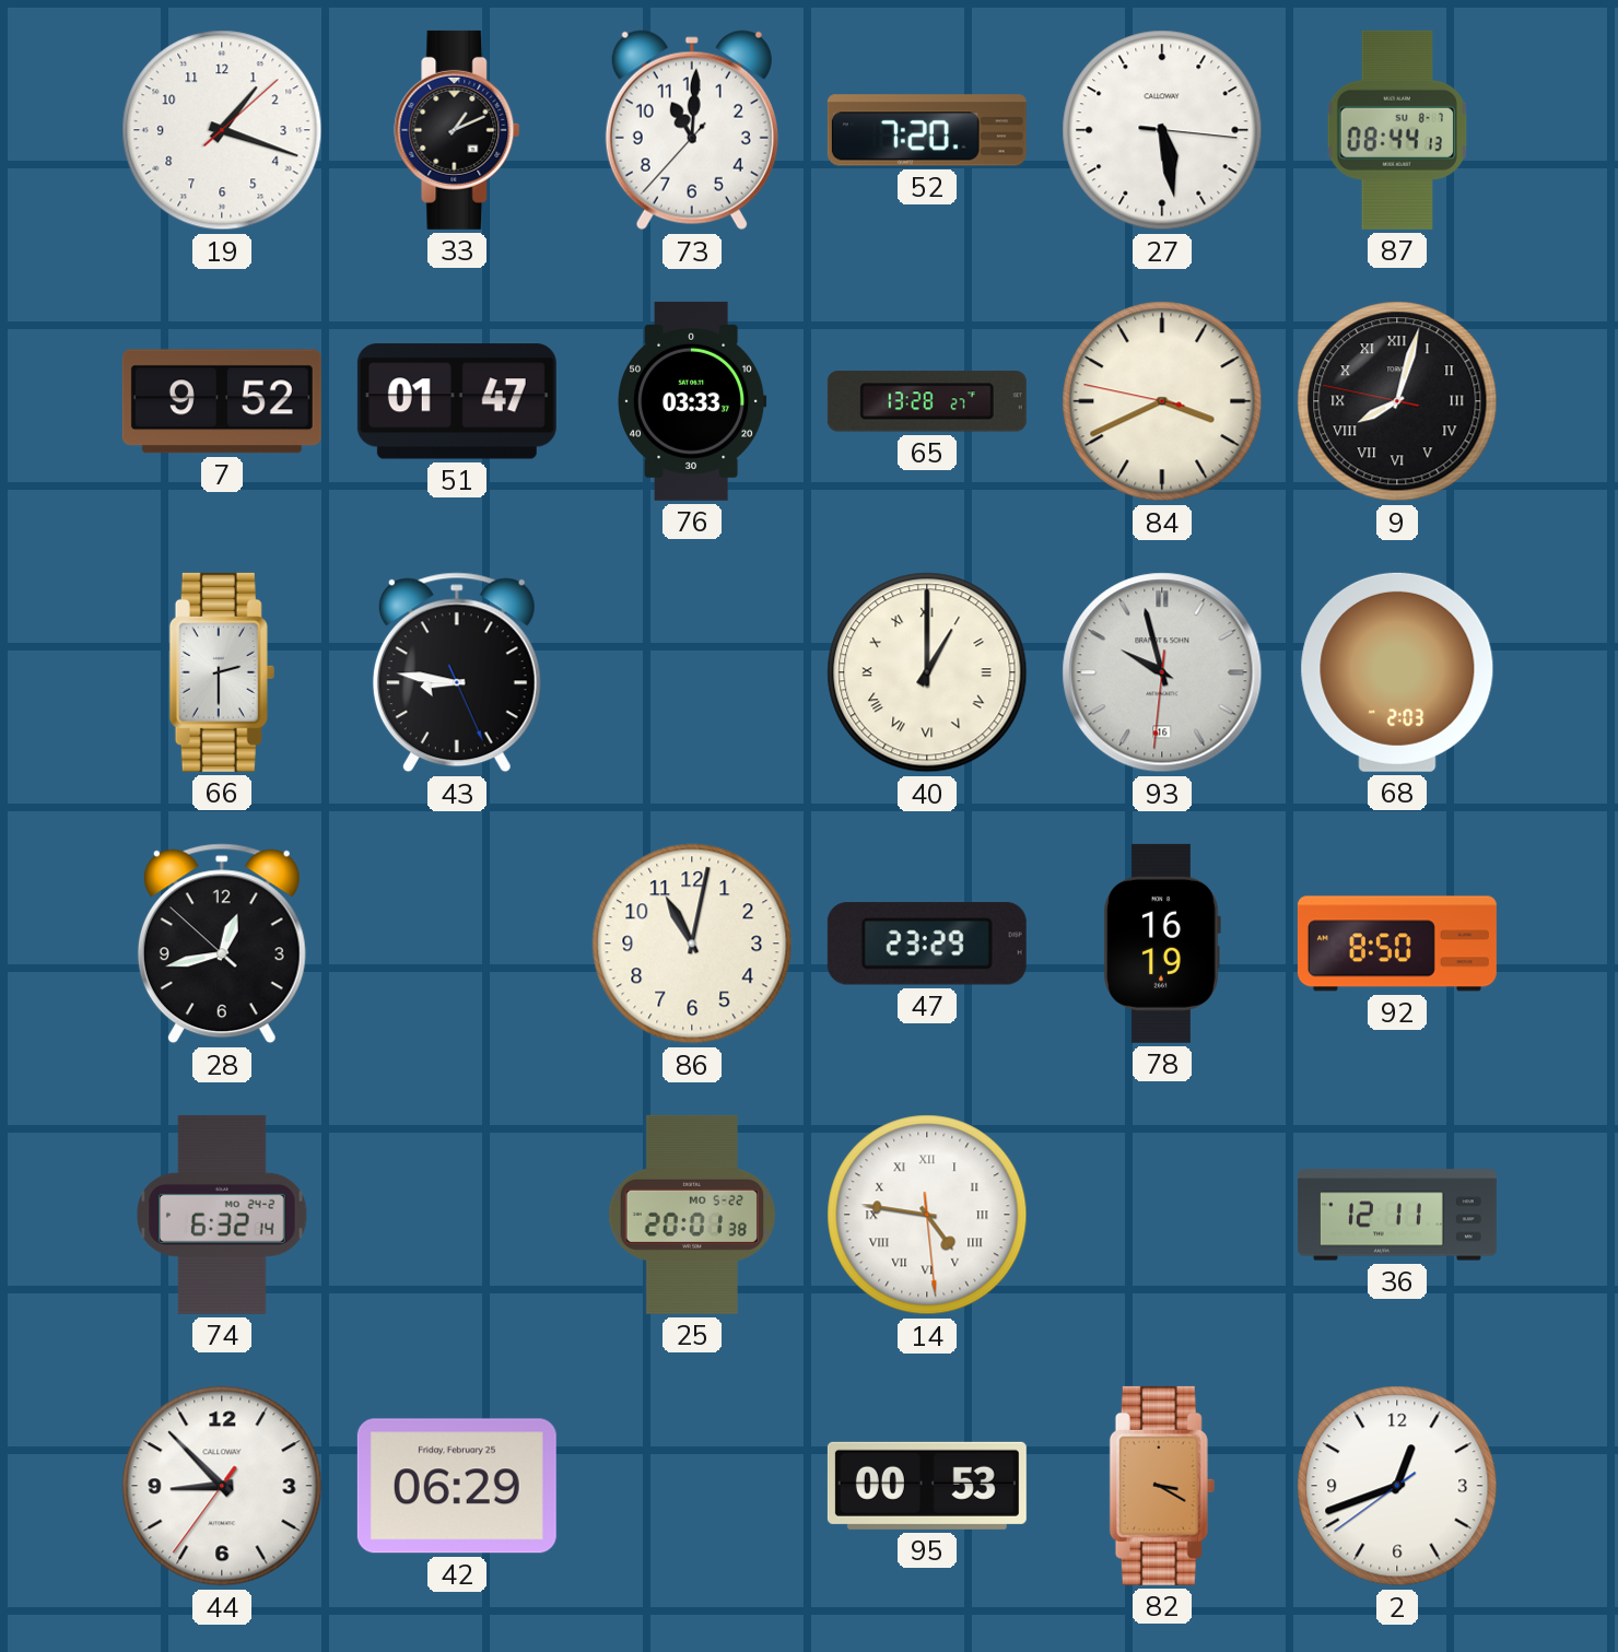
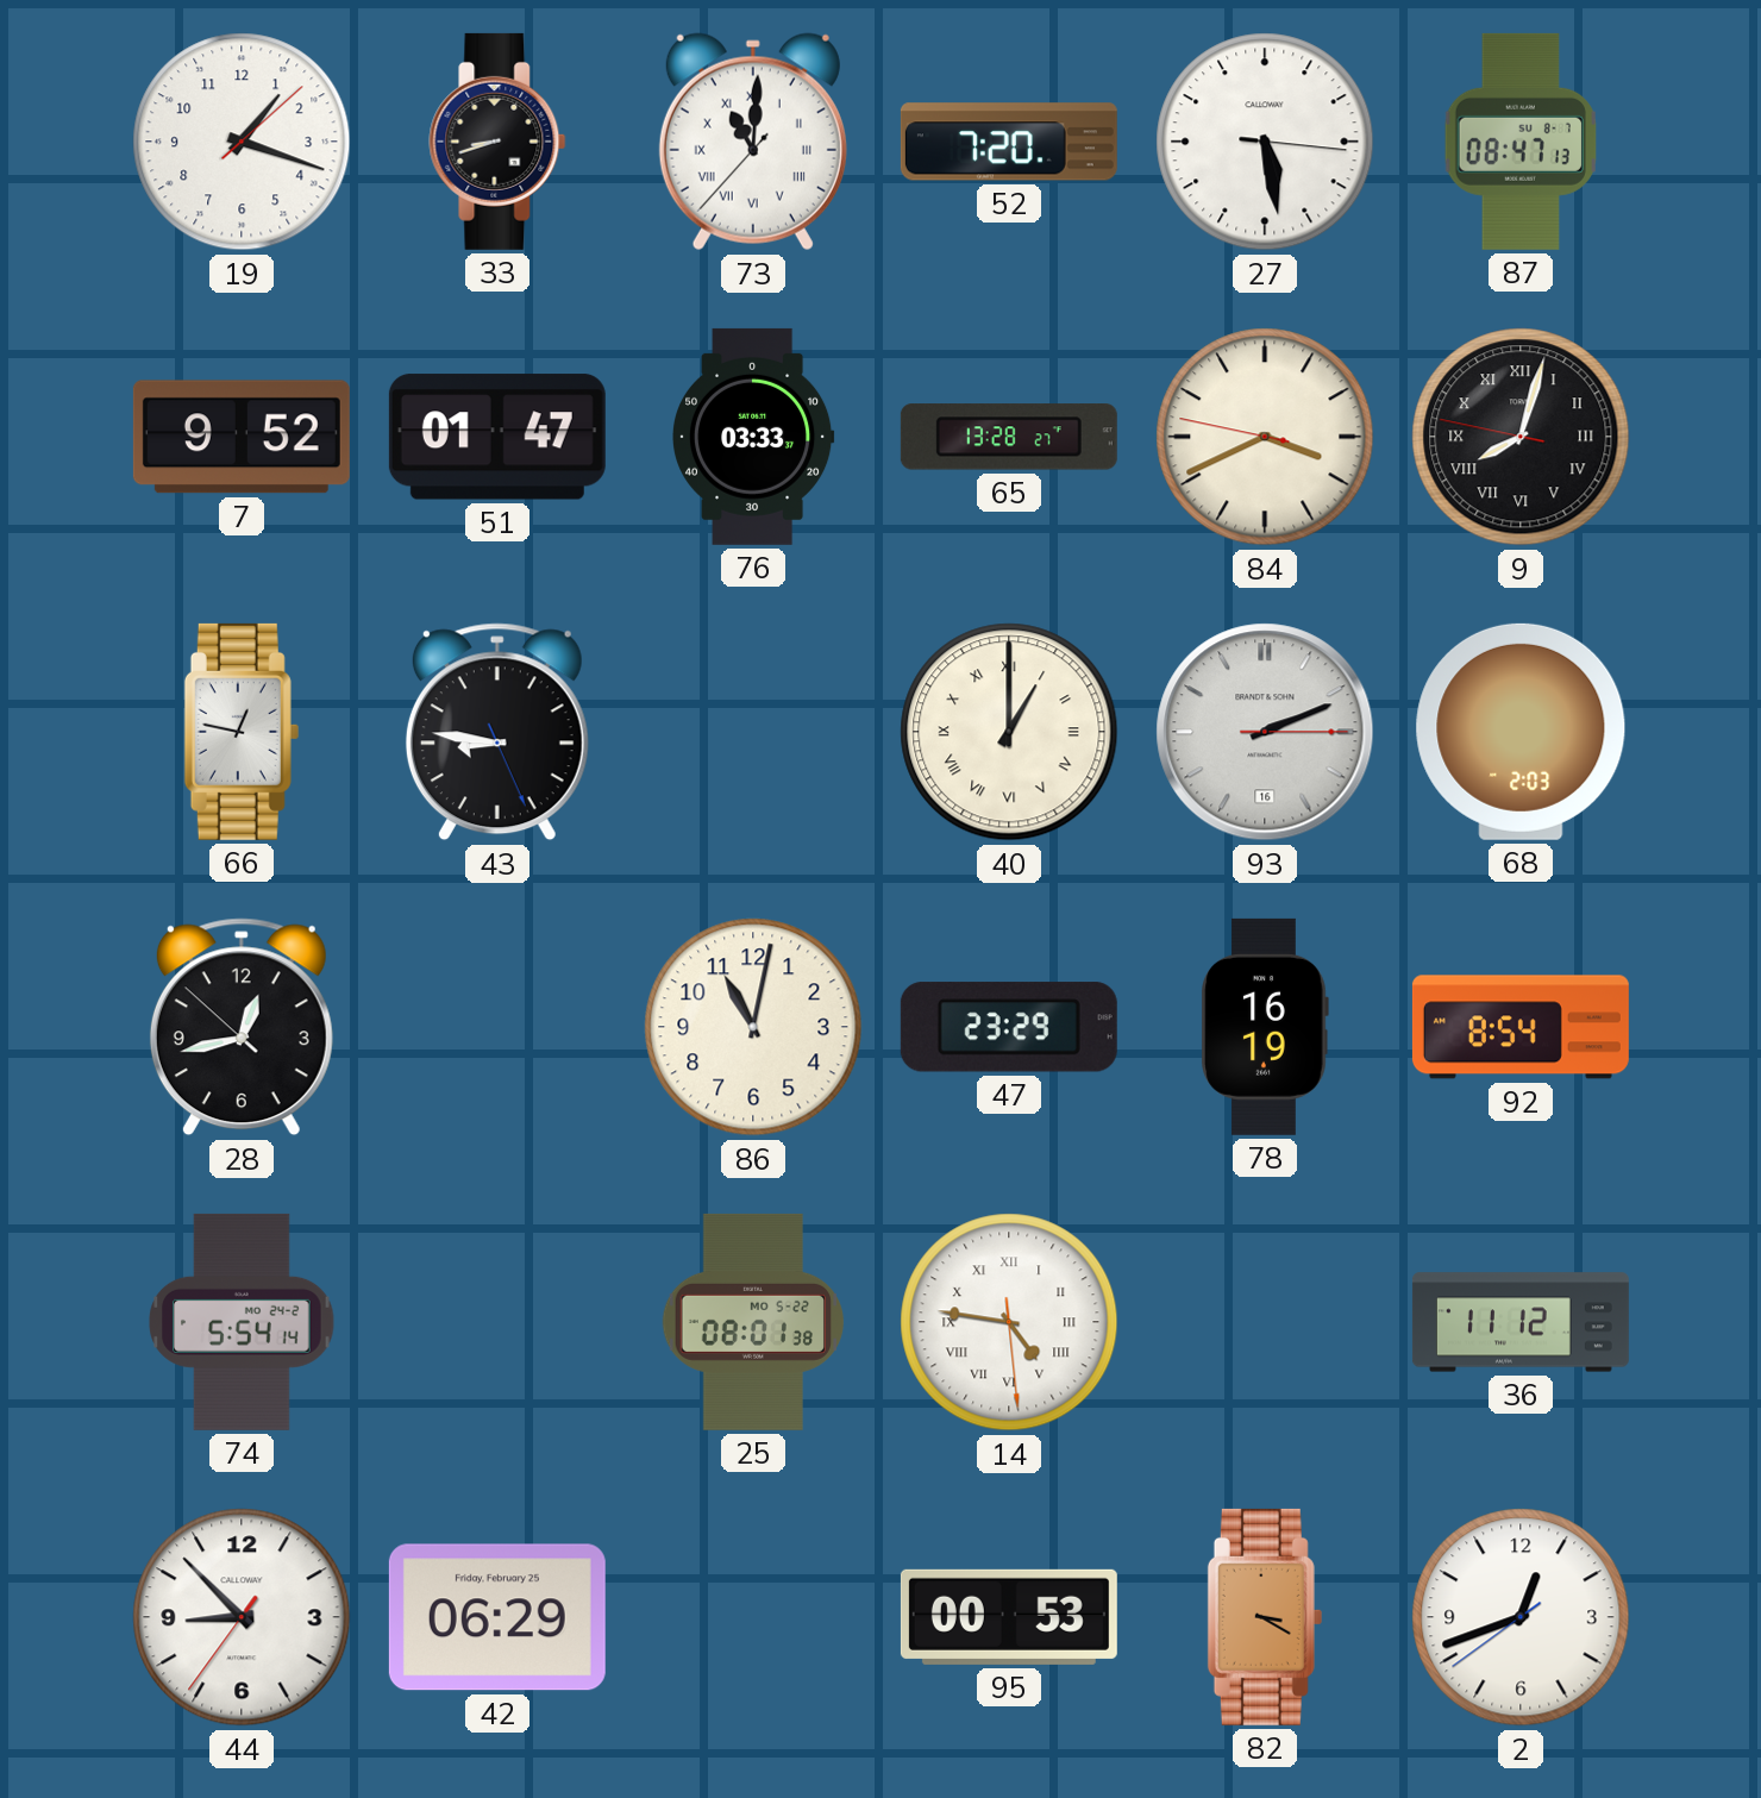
33: 1:11 -> 8:42 (497, 142)
73 numerals: Arabic -> Roman (753, 142)
87: 08:44 -> 08:47 (1521, 142)
66: 2:30 -> 12:47 (242, 732)
93: 9:57 -> 2:11 (1265, 732)
92: 8:50 -> 8:54 (1521, 1027)
74: 6:32 -> 5:54 (242, 1322)
25: 20:01 -> 08:01 (752, 1322)
36: 12:11 -> 11:12 (1521, 1322)
